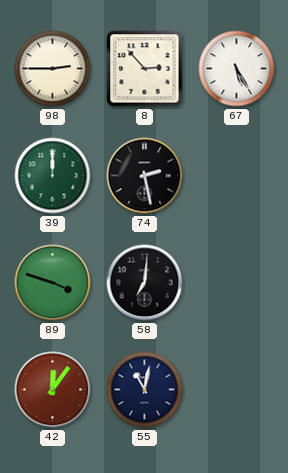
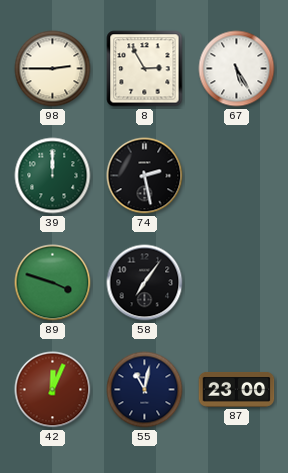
8: 2:53 -> 2:55 (145, 69)
58: 7:01 -> 7:06 (145, 283)
42: 12:06 -> 12:04 (53, 390)
87: none -> 23:00 (237, 389)
